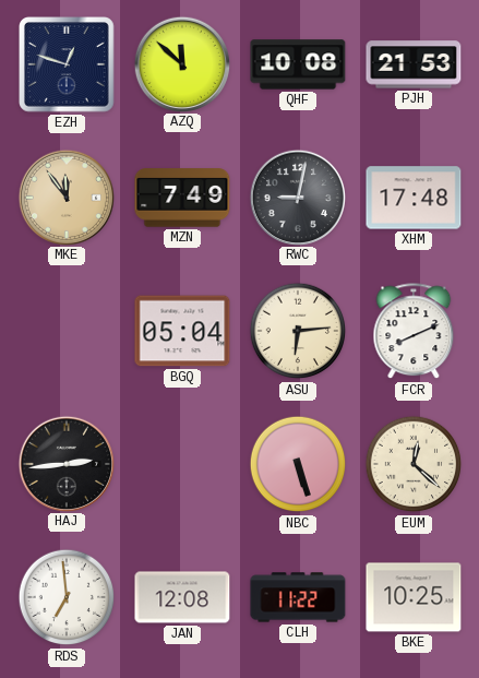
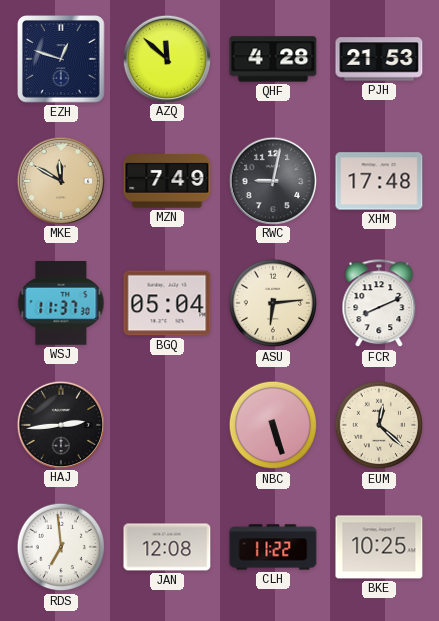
QHF: 10:08 -> 4:28 (273, 59)
MKE: 11:54 -> 11:50 (60, 180)
WSJ: none -> 11:37 (61, 304)
